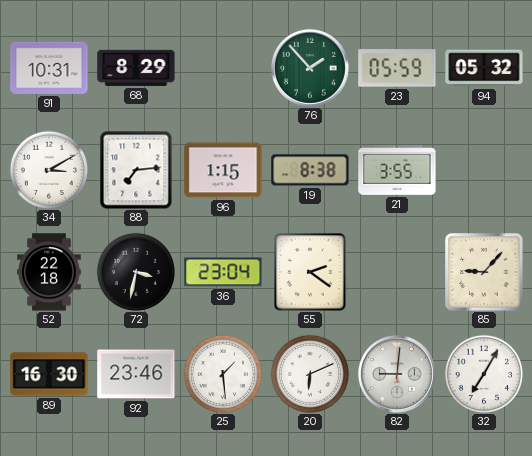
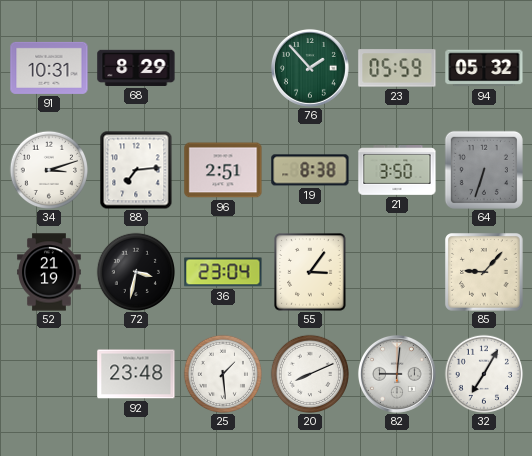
34: 3:10 -> 3:12 (48, 169)
96: 1:15 -> 2:51 (223, 170)
21: 3:55 -> 3:50 (397, 171)
64: none -> 6:33 (484, 170)
52: 22:18 -> 21:19 (49, 272)
55: 2:21 -> 3:06 (310, 272)
89: 16:30 -> none (49, 374)
92: 23:46 -> 23:48 (136, 374)
20: 6:11 -> 8:11 (309, 373)
